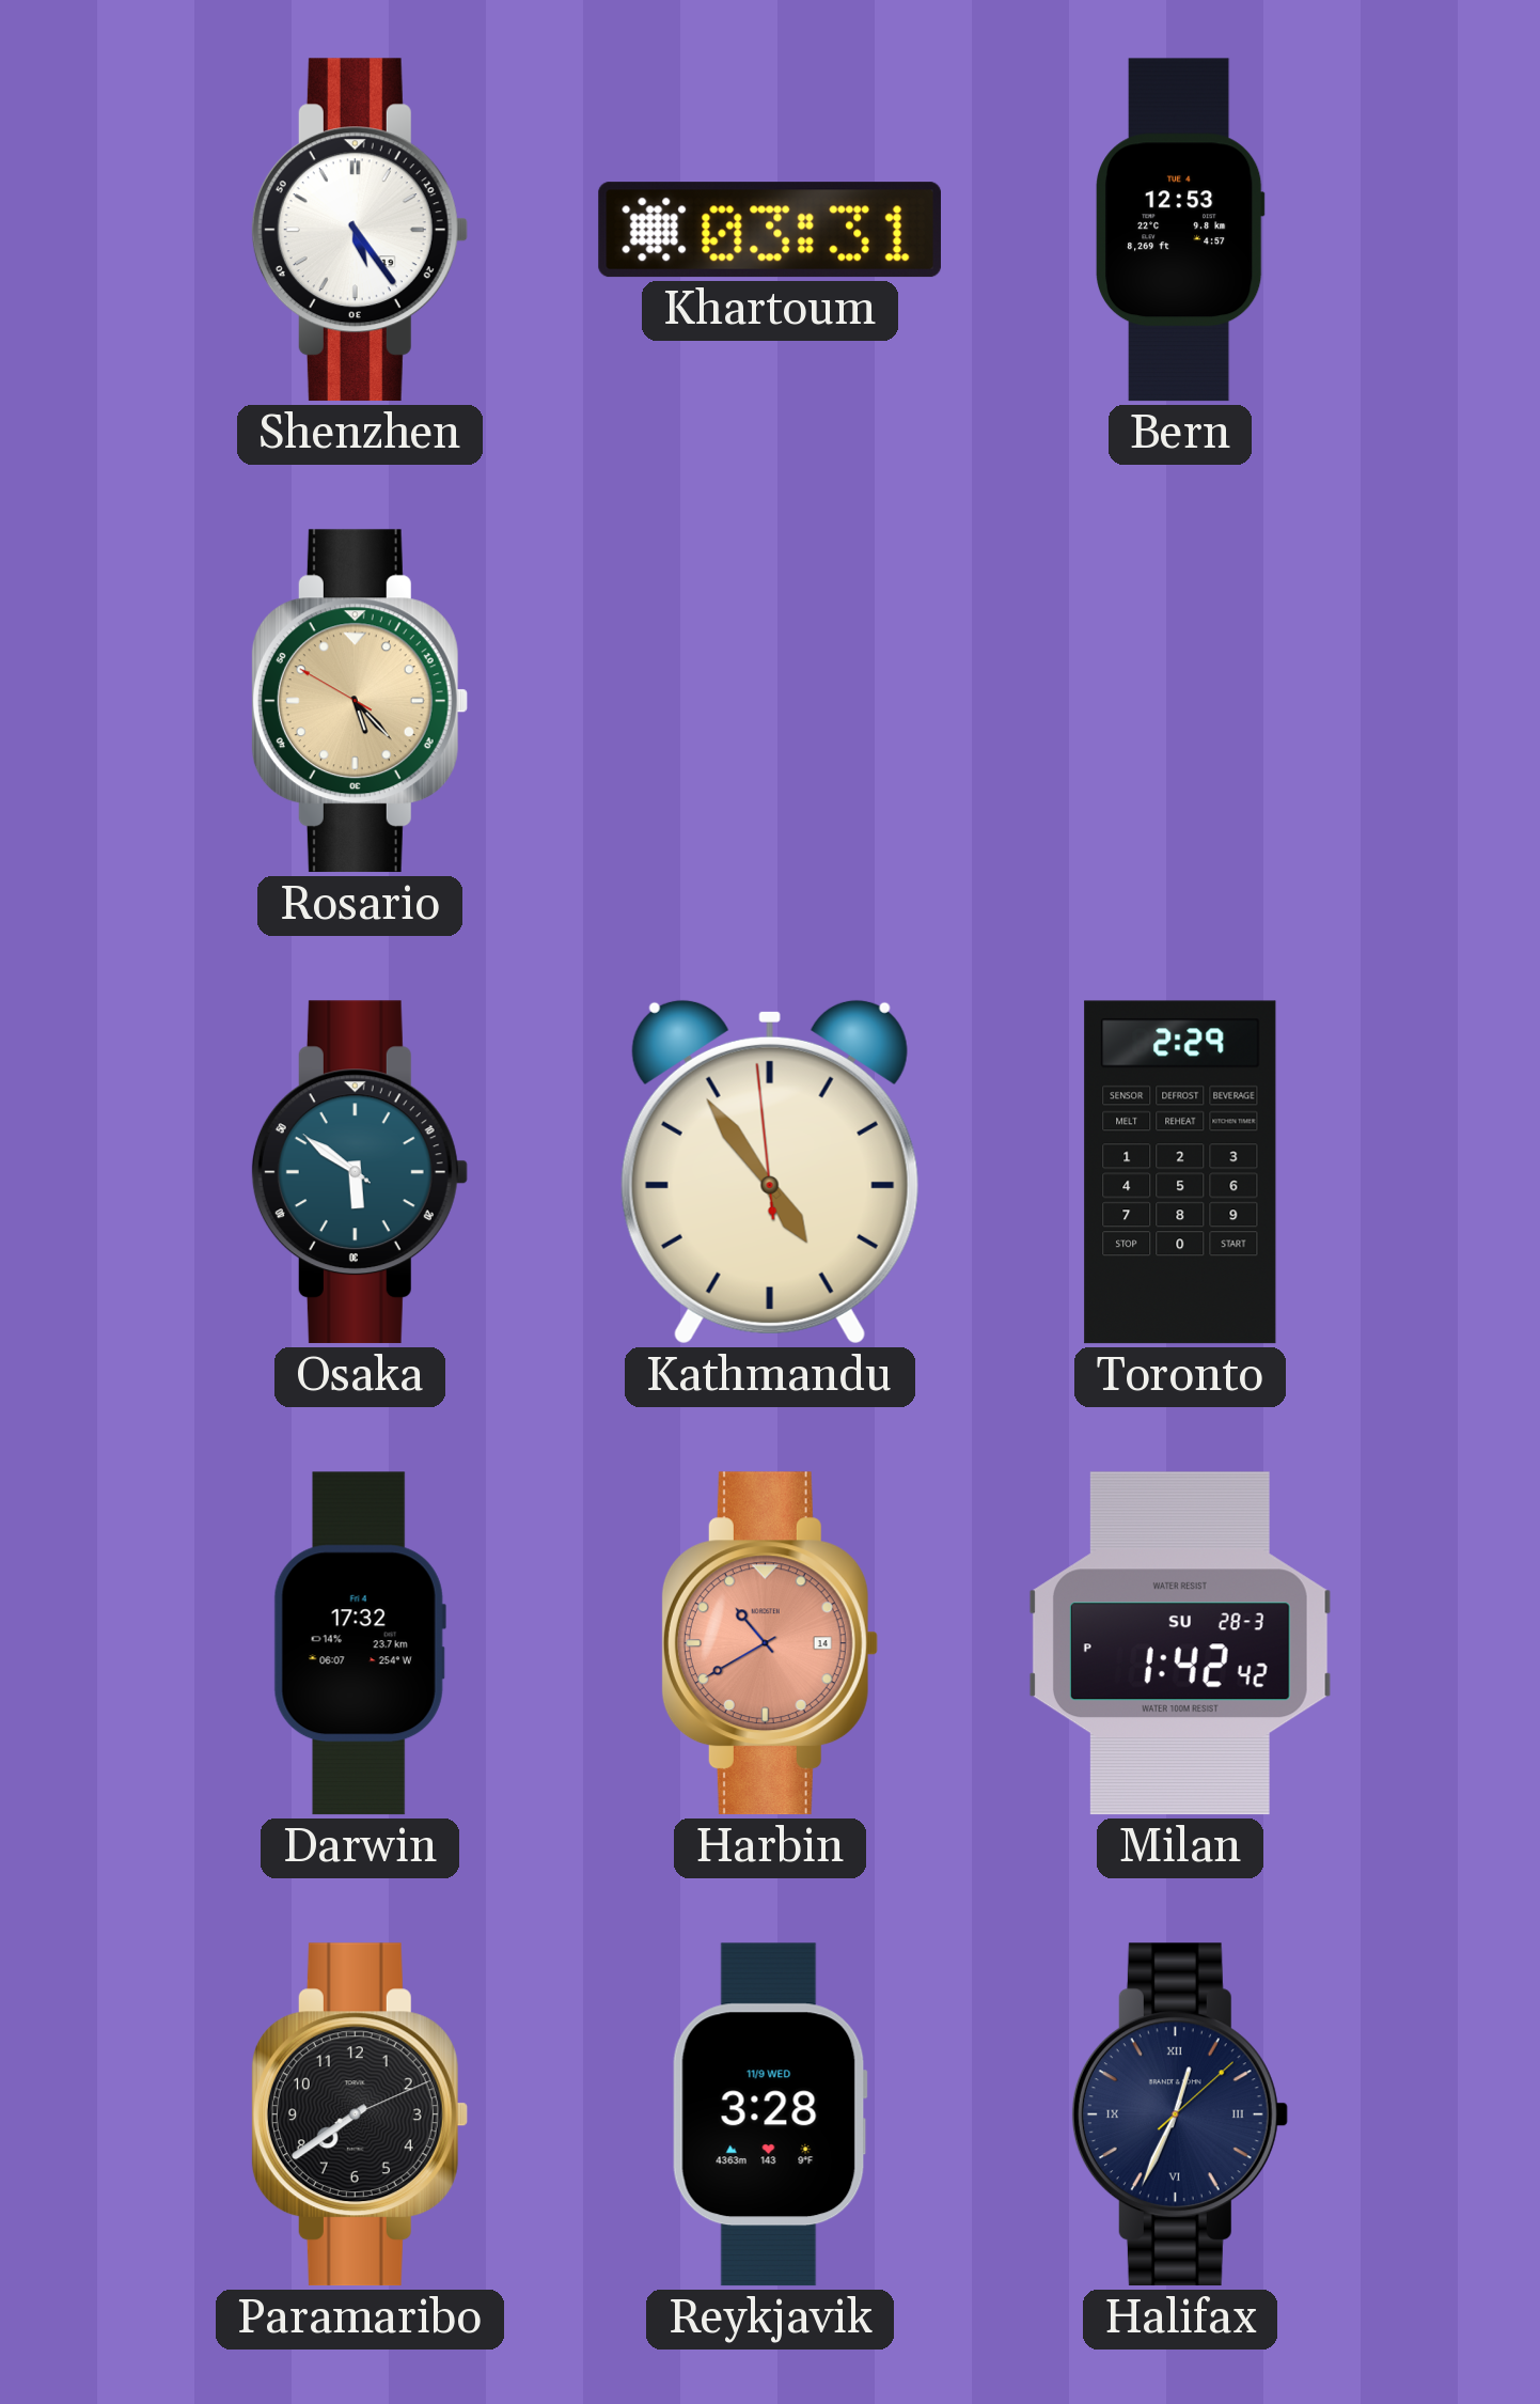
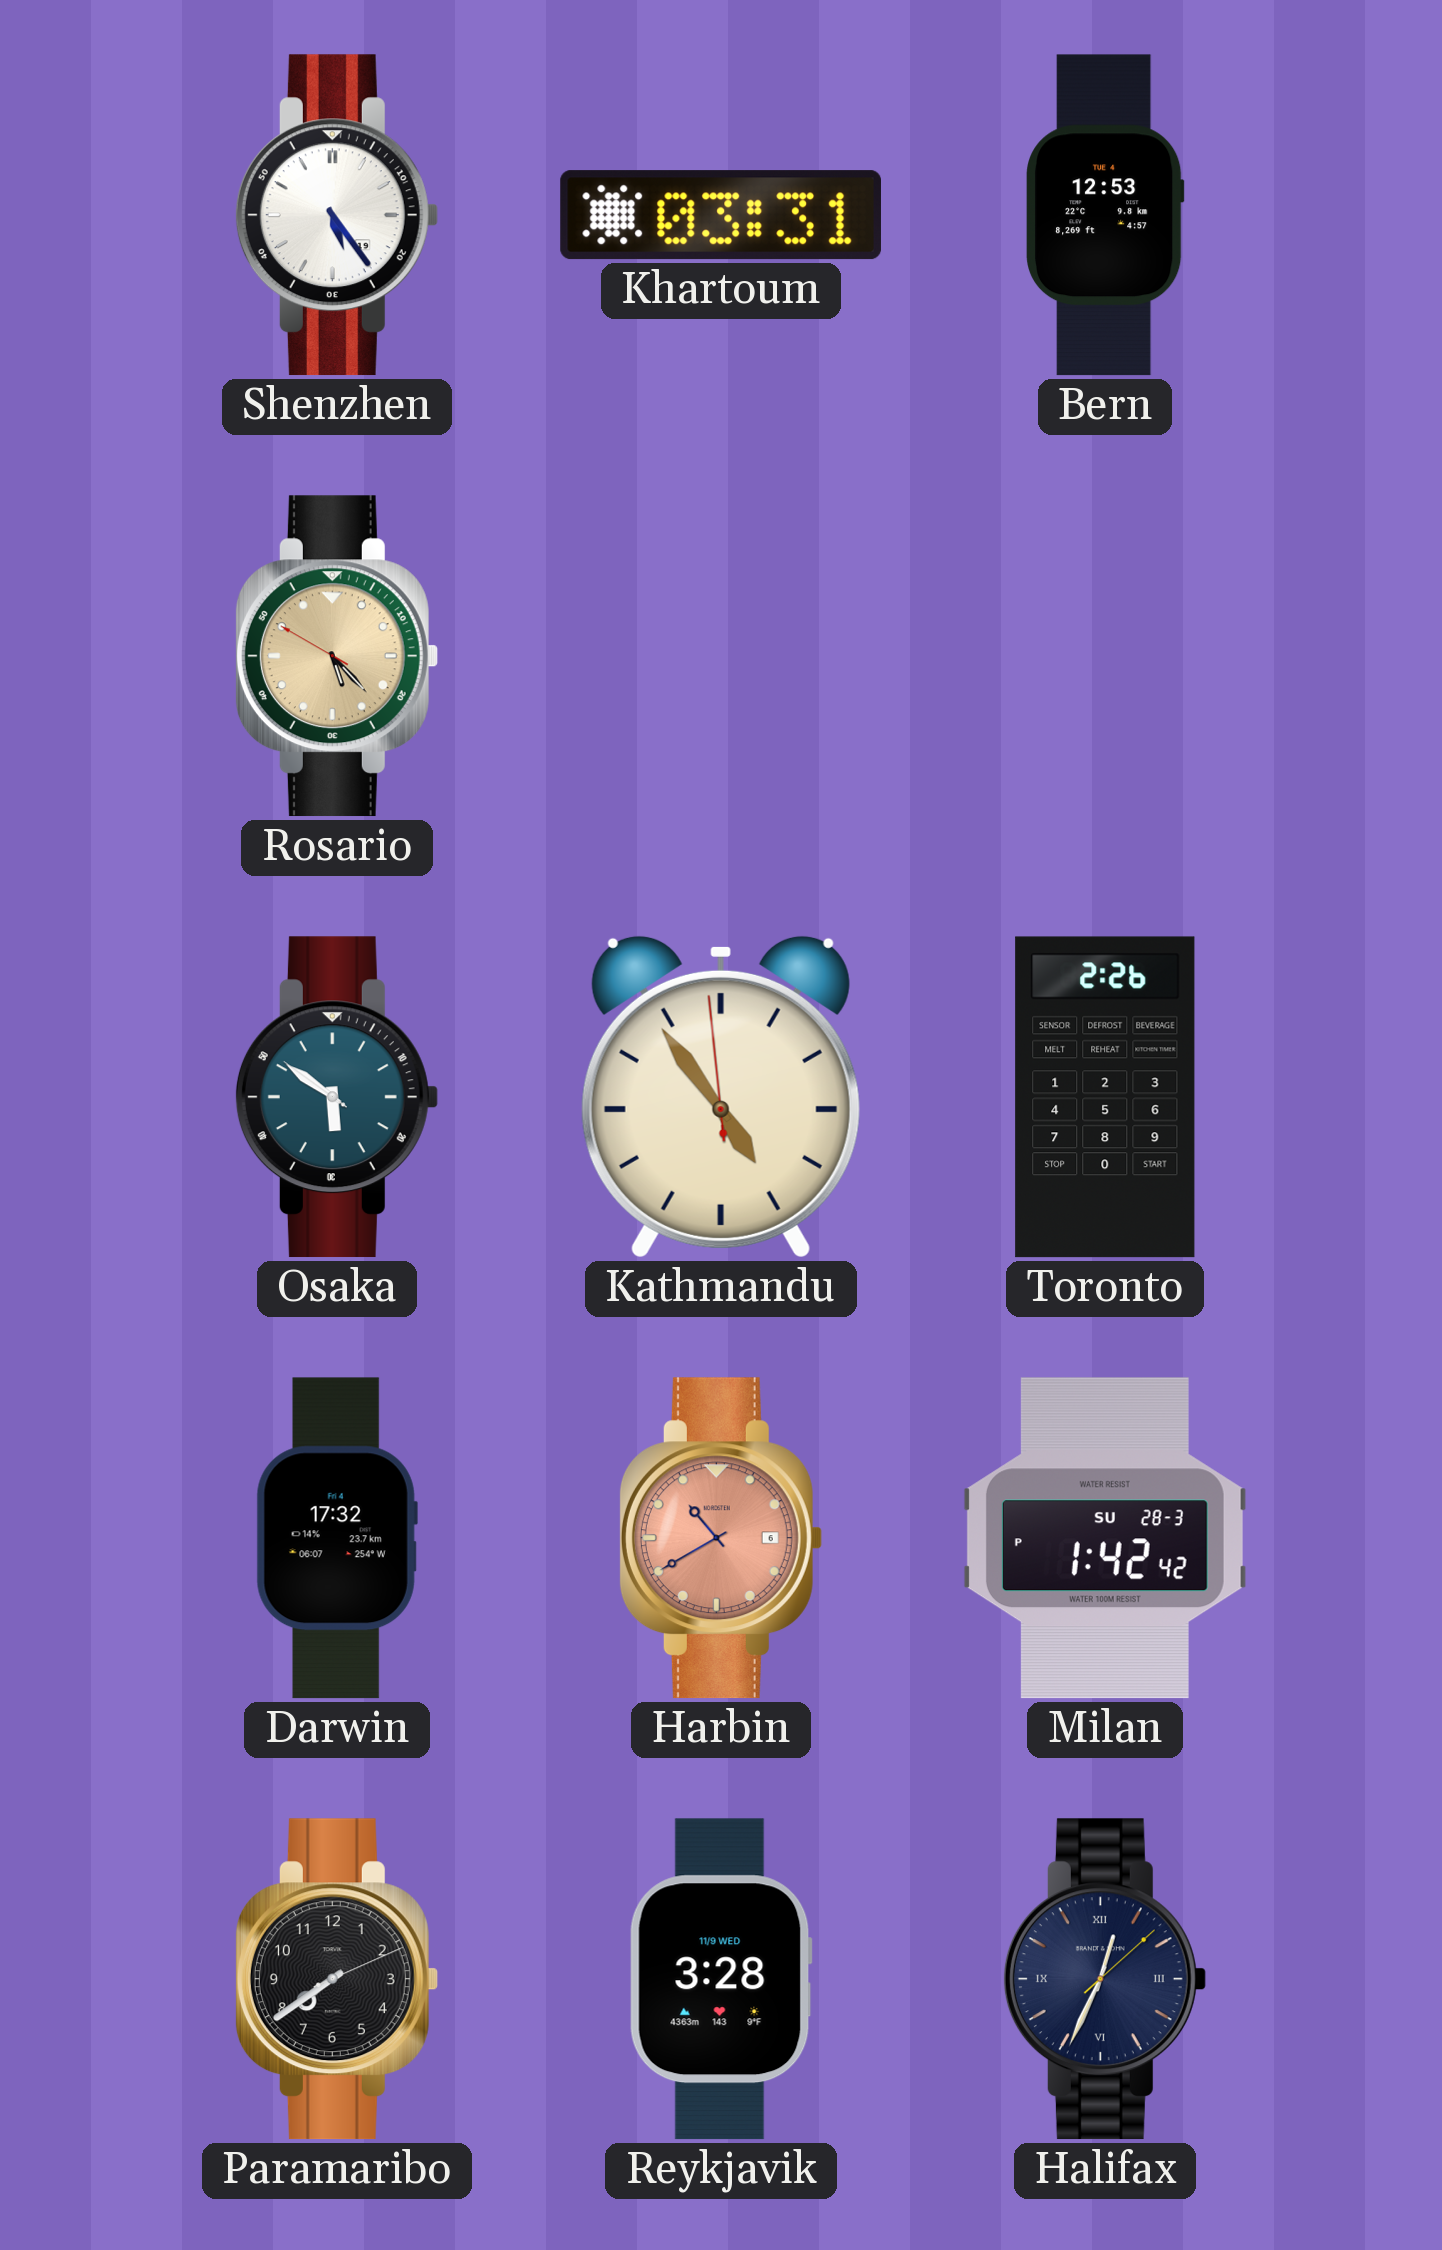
Toronto: 2:29 -> 2:26 (1105, 1097)
Harbin date: 14 -> 6 (720, 1538)
